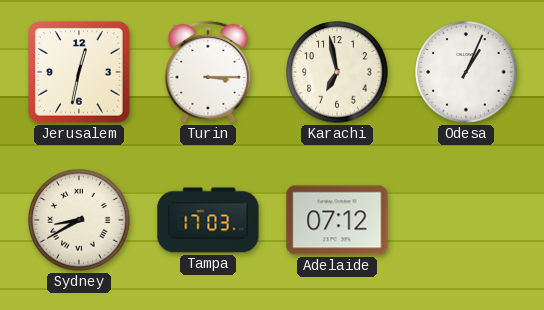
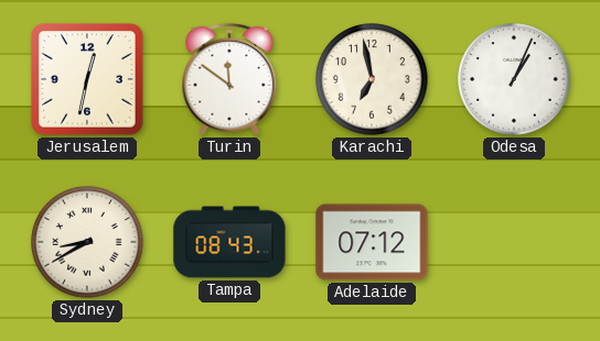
Turin: 3:15 -> 11:51 (229, 79)
Tampa: 17:03 -> 08:43 (229, 242)
